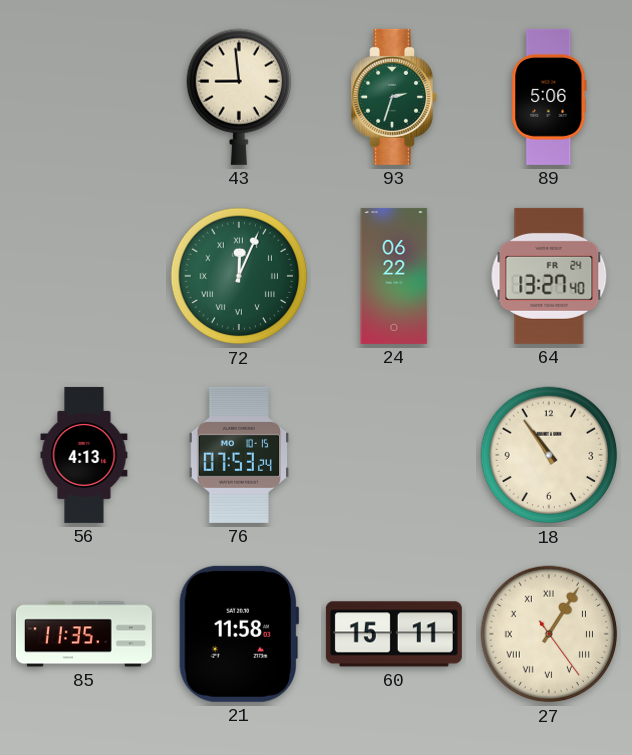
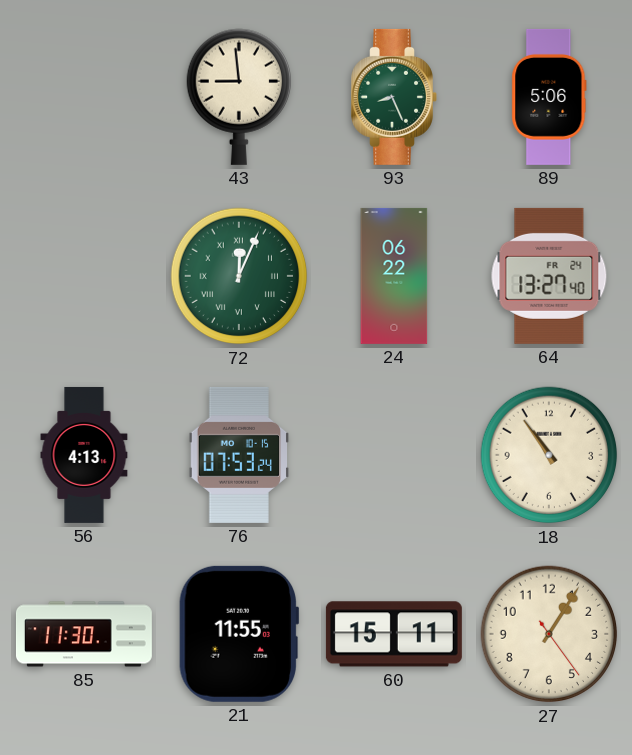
93: 2:33 -> 8:26 (394, 97)
85: 11:35 -> 11:30 (84, 634)
21: 11:58 -> 11:55 (239, 634)
27 numerals: Roman -> Arabic (549, 634)
